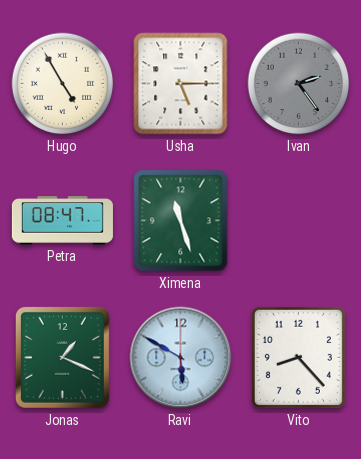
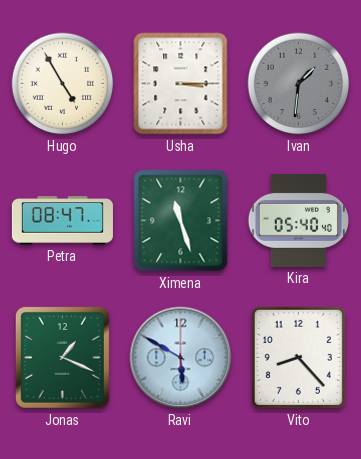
Usha: 5:15 -> 3:15 (181, 84)
Ivan: 2:24 -> 1:31 (299, 84)
Kira: none -> 05:40 (298, 220)
